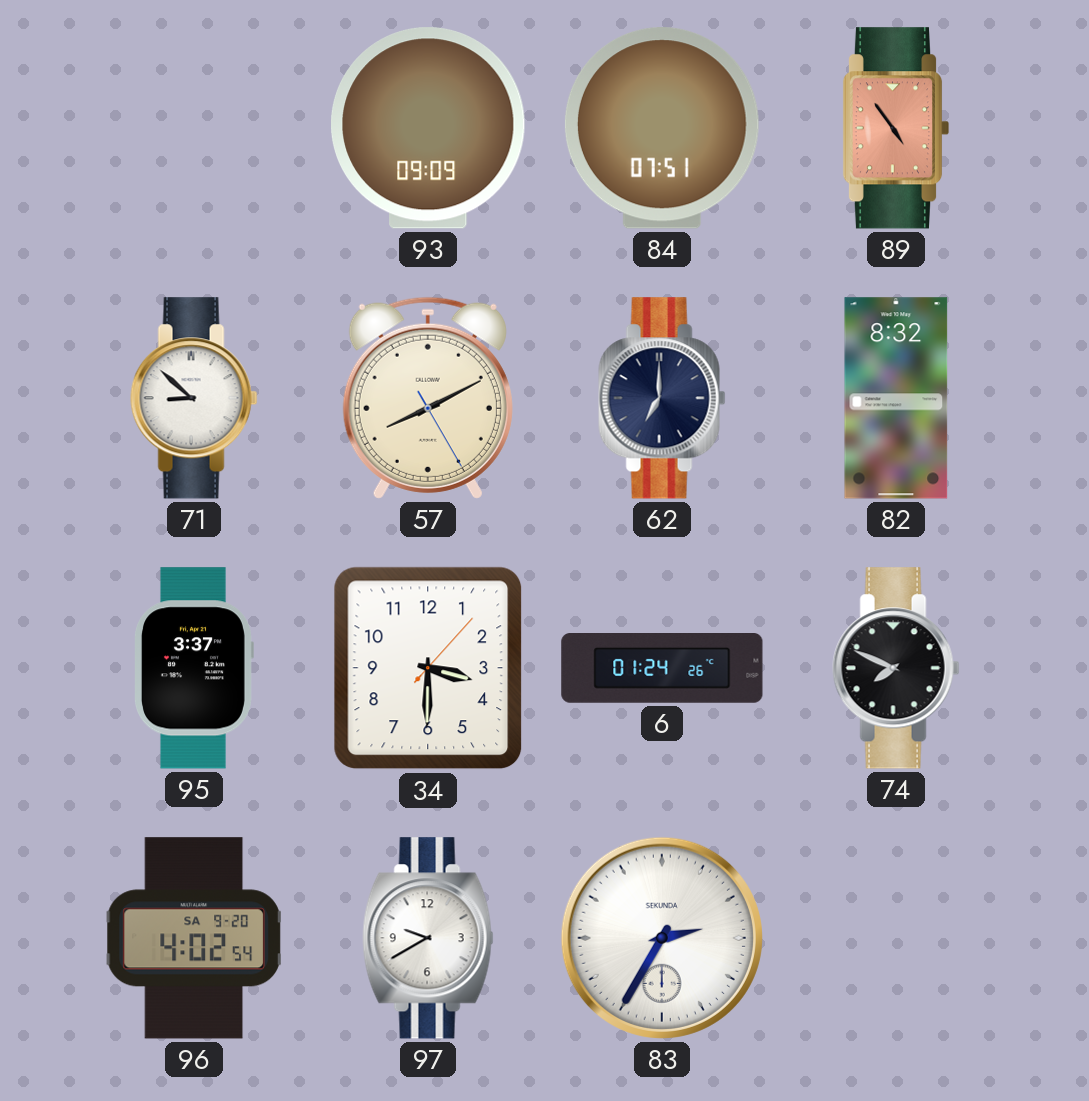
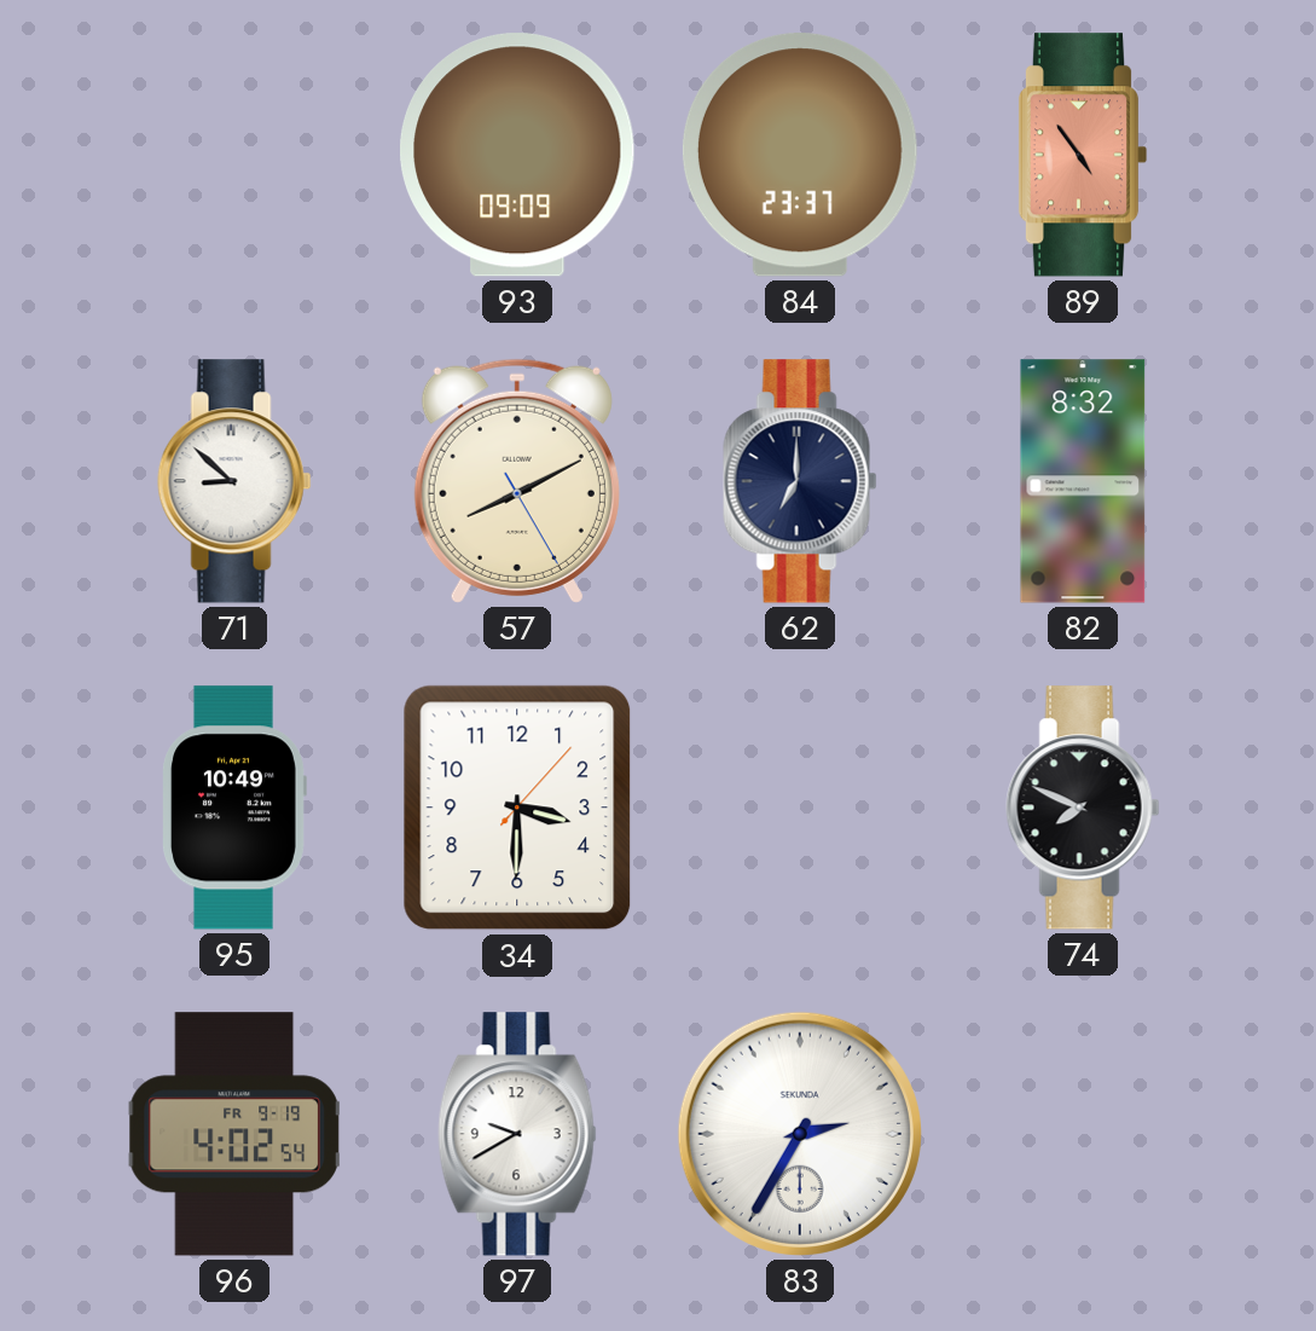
84: 07:51 -> 23:37 (800, 155)
95: 3:37 -> 10:49 (234, 808)
6: 01:24 -> none (662, 669)
96 date: SA 9-20 -> FR 9-19 (234, 1134)
